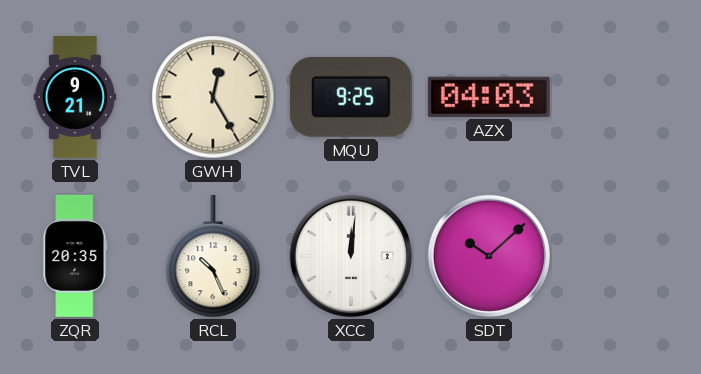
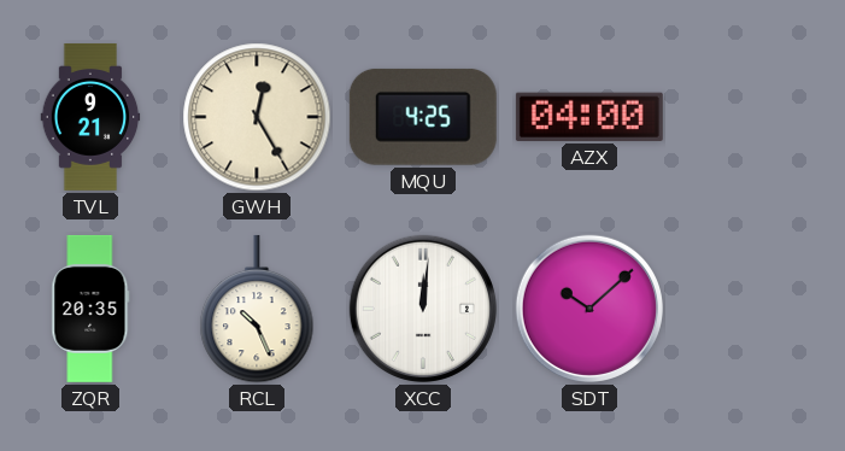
MQU: 9:25 -> 4:25 (423, 117)
AZX: 04:03 -> 04:00 (589, 117)
